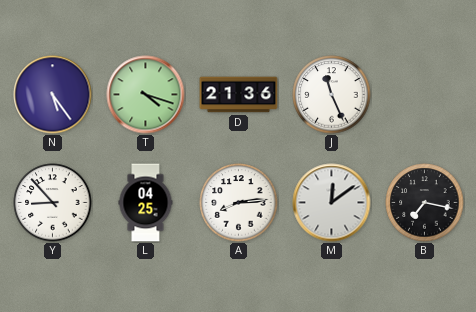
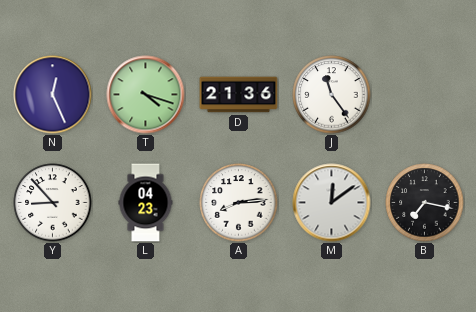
N: 5:24 -> 12:26 (53, 95)
J: 11:26 -> 11:24 (332, 95)
L: 04:25 -> 04:23 (146, 203)
